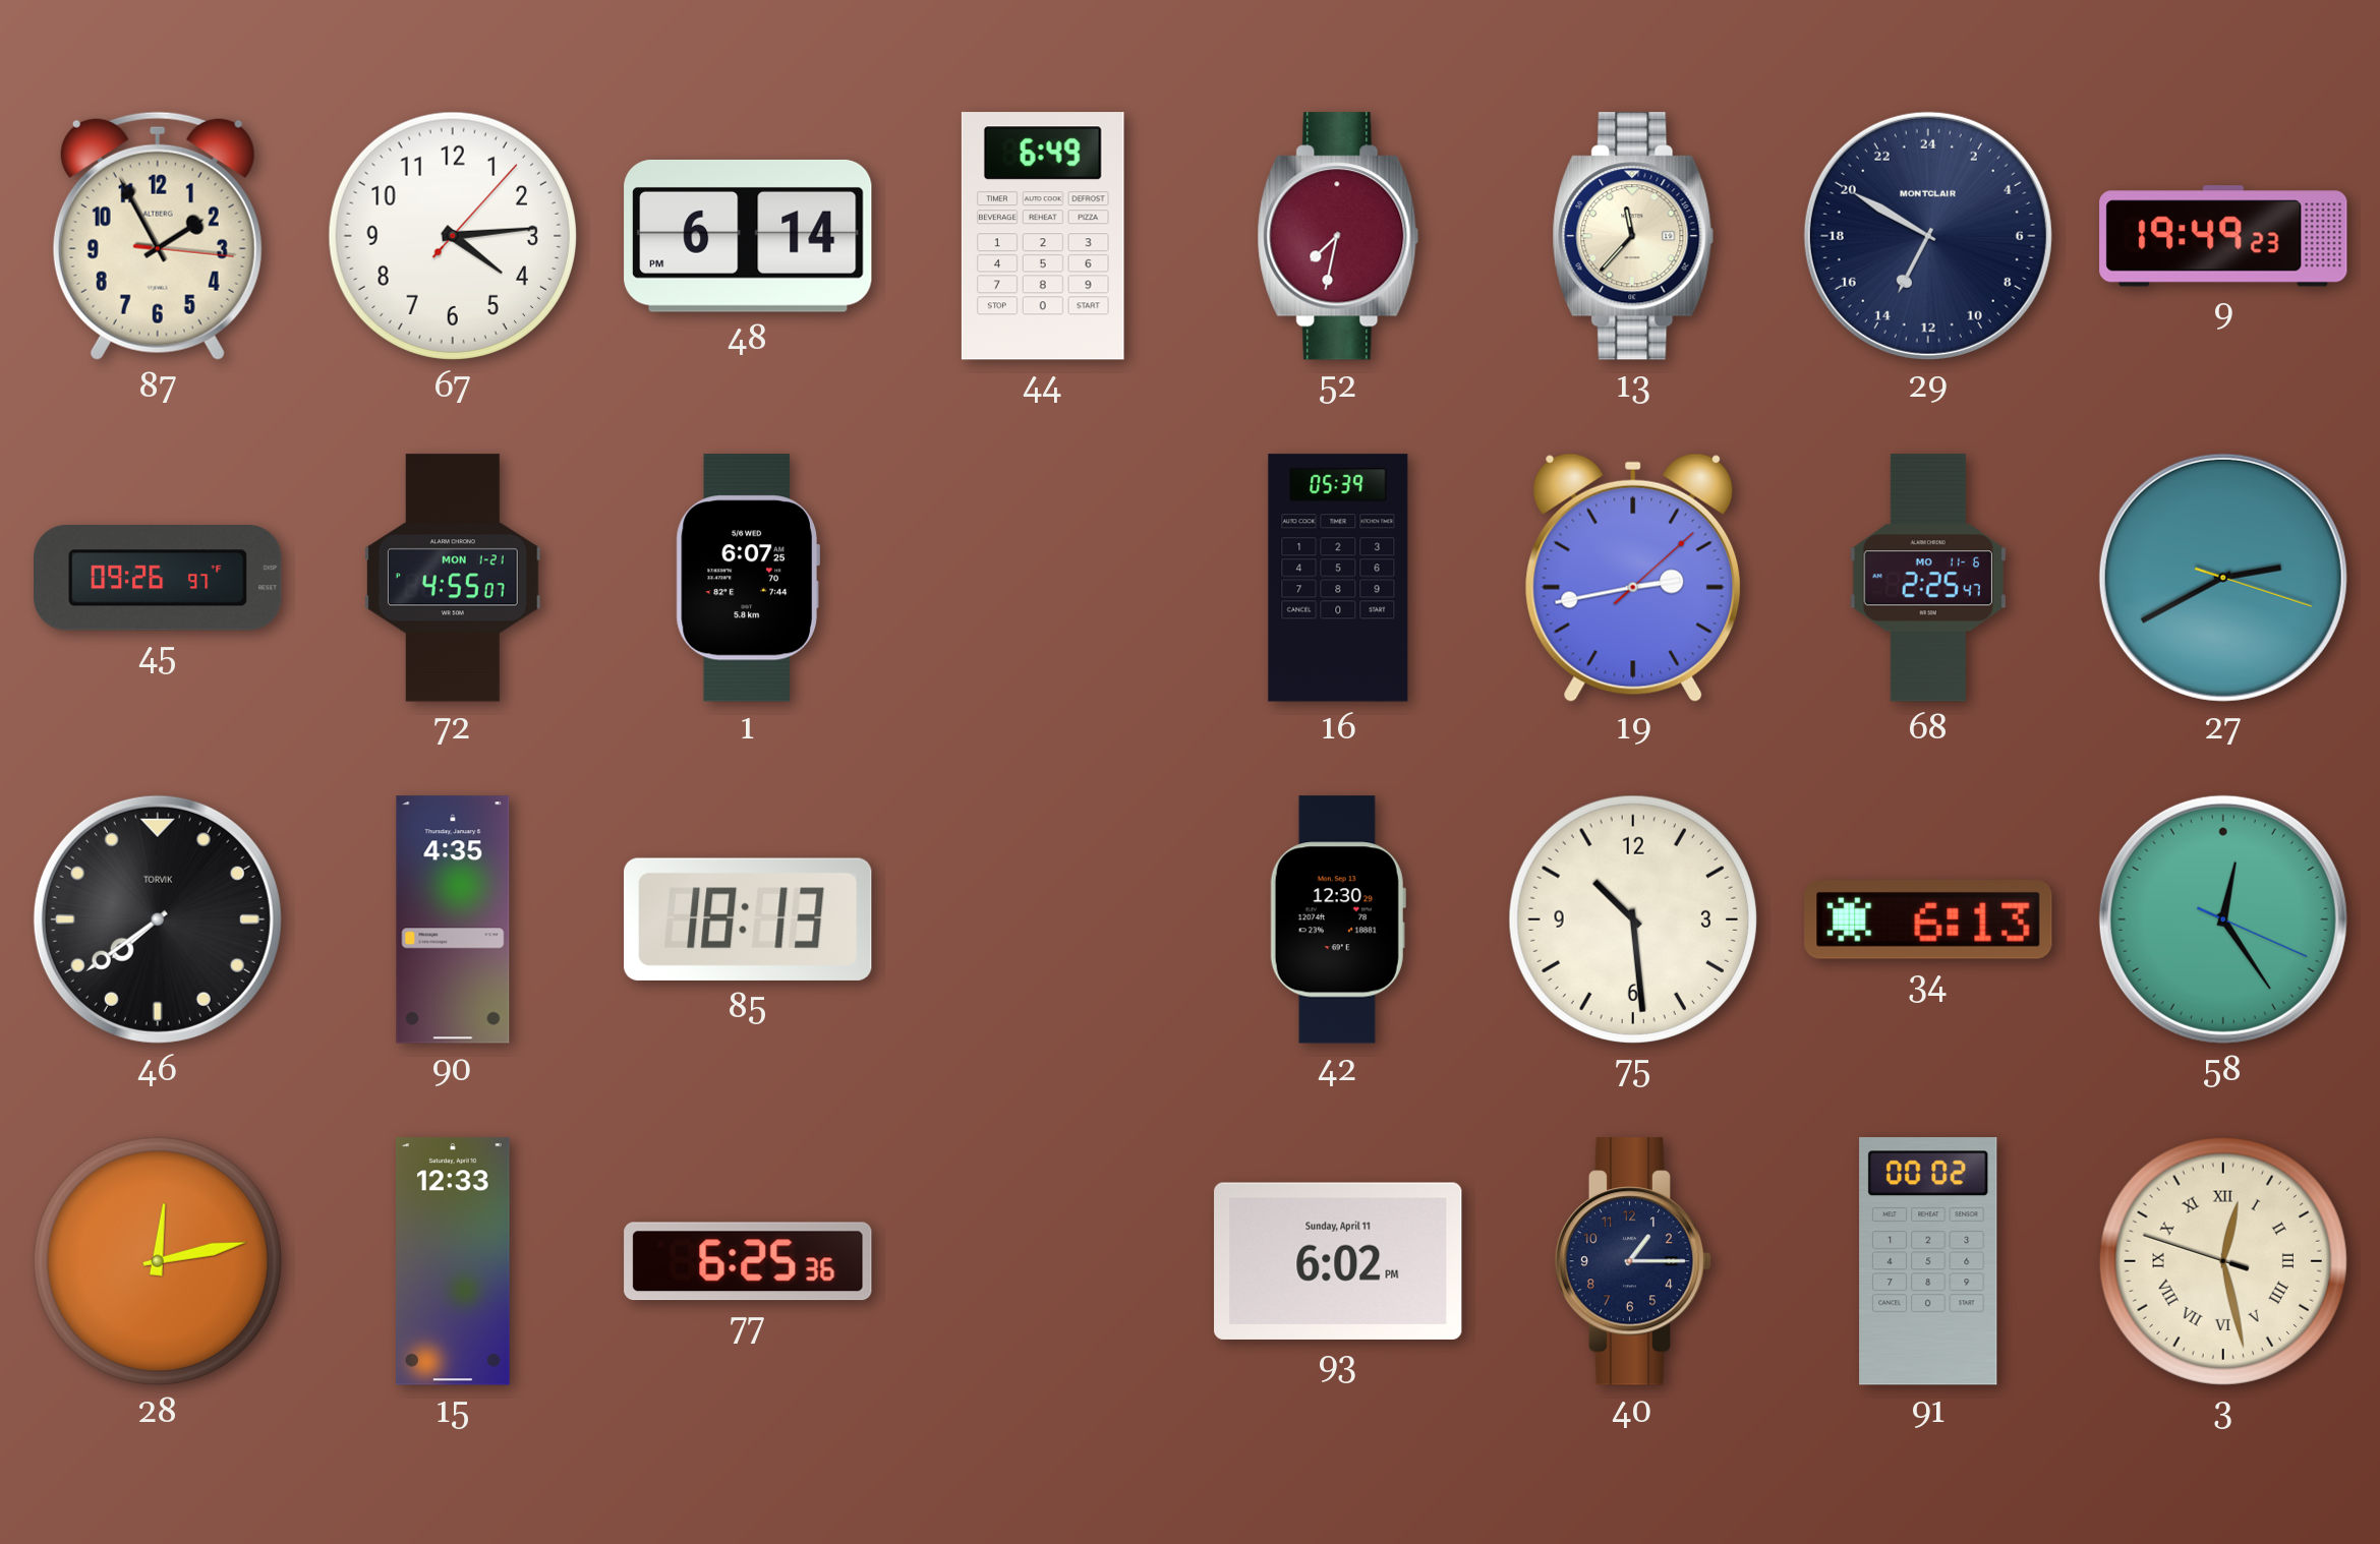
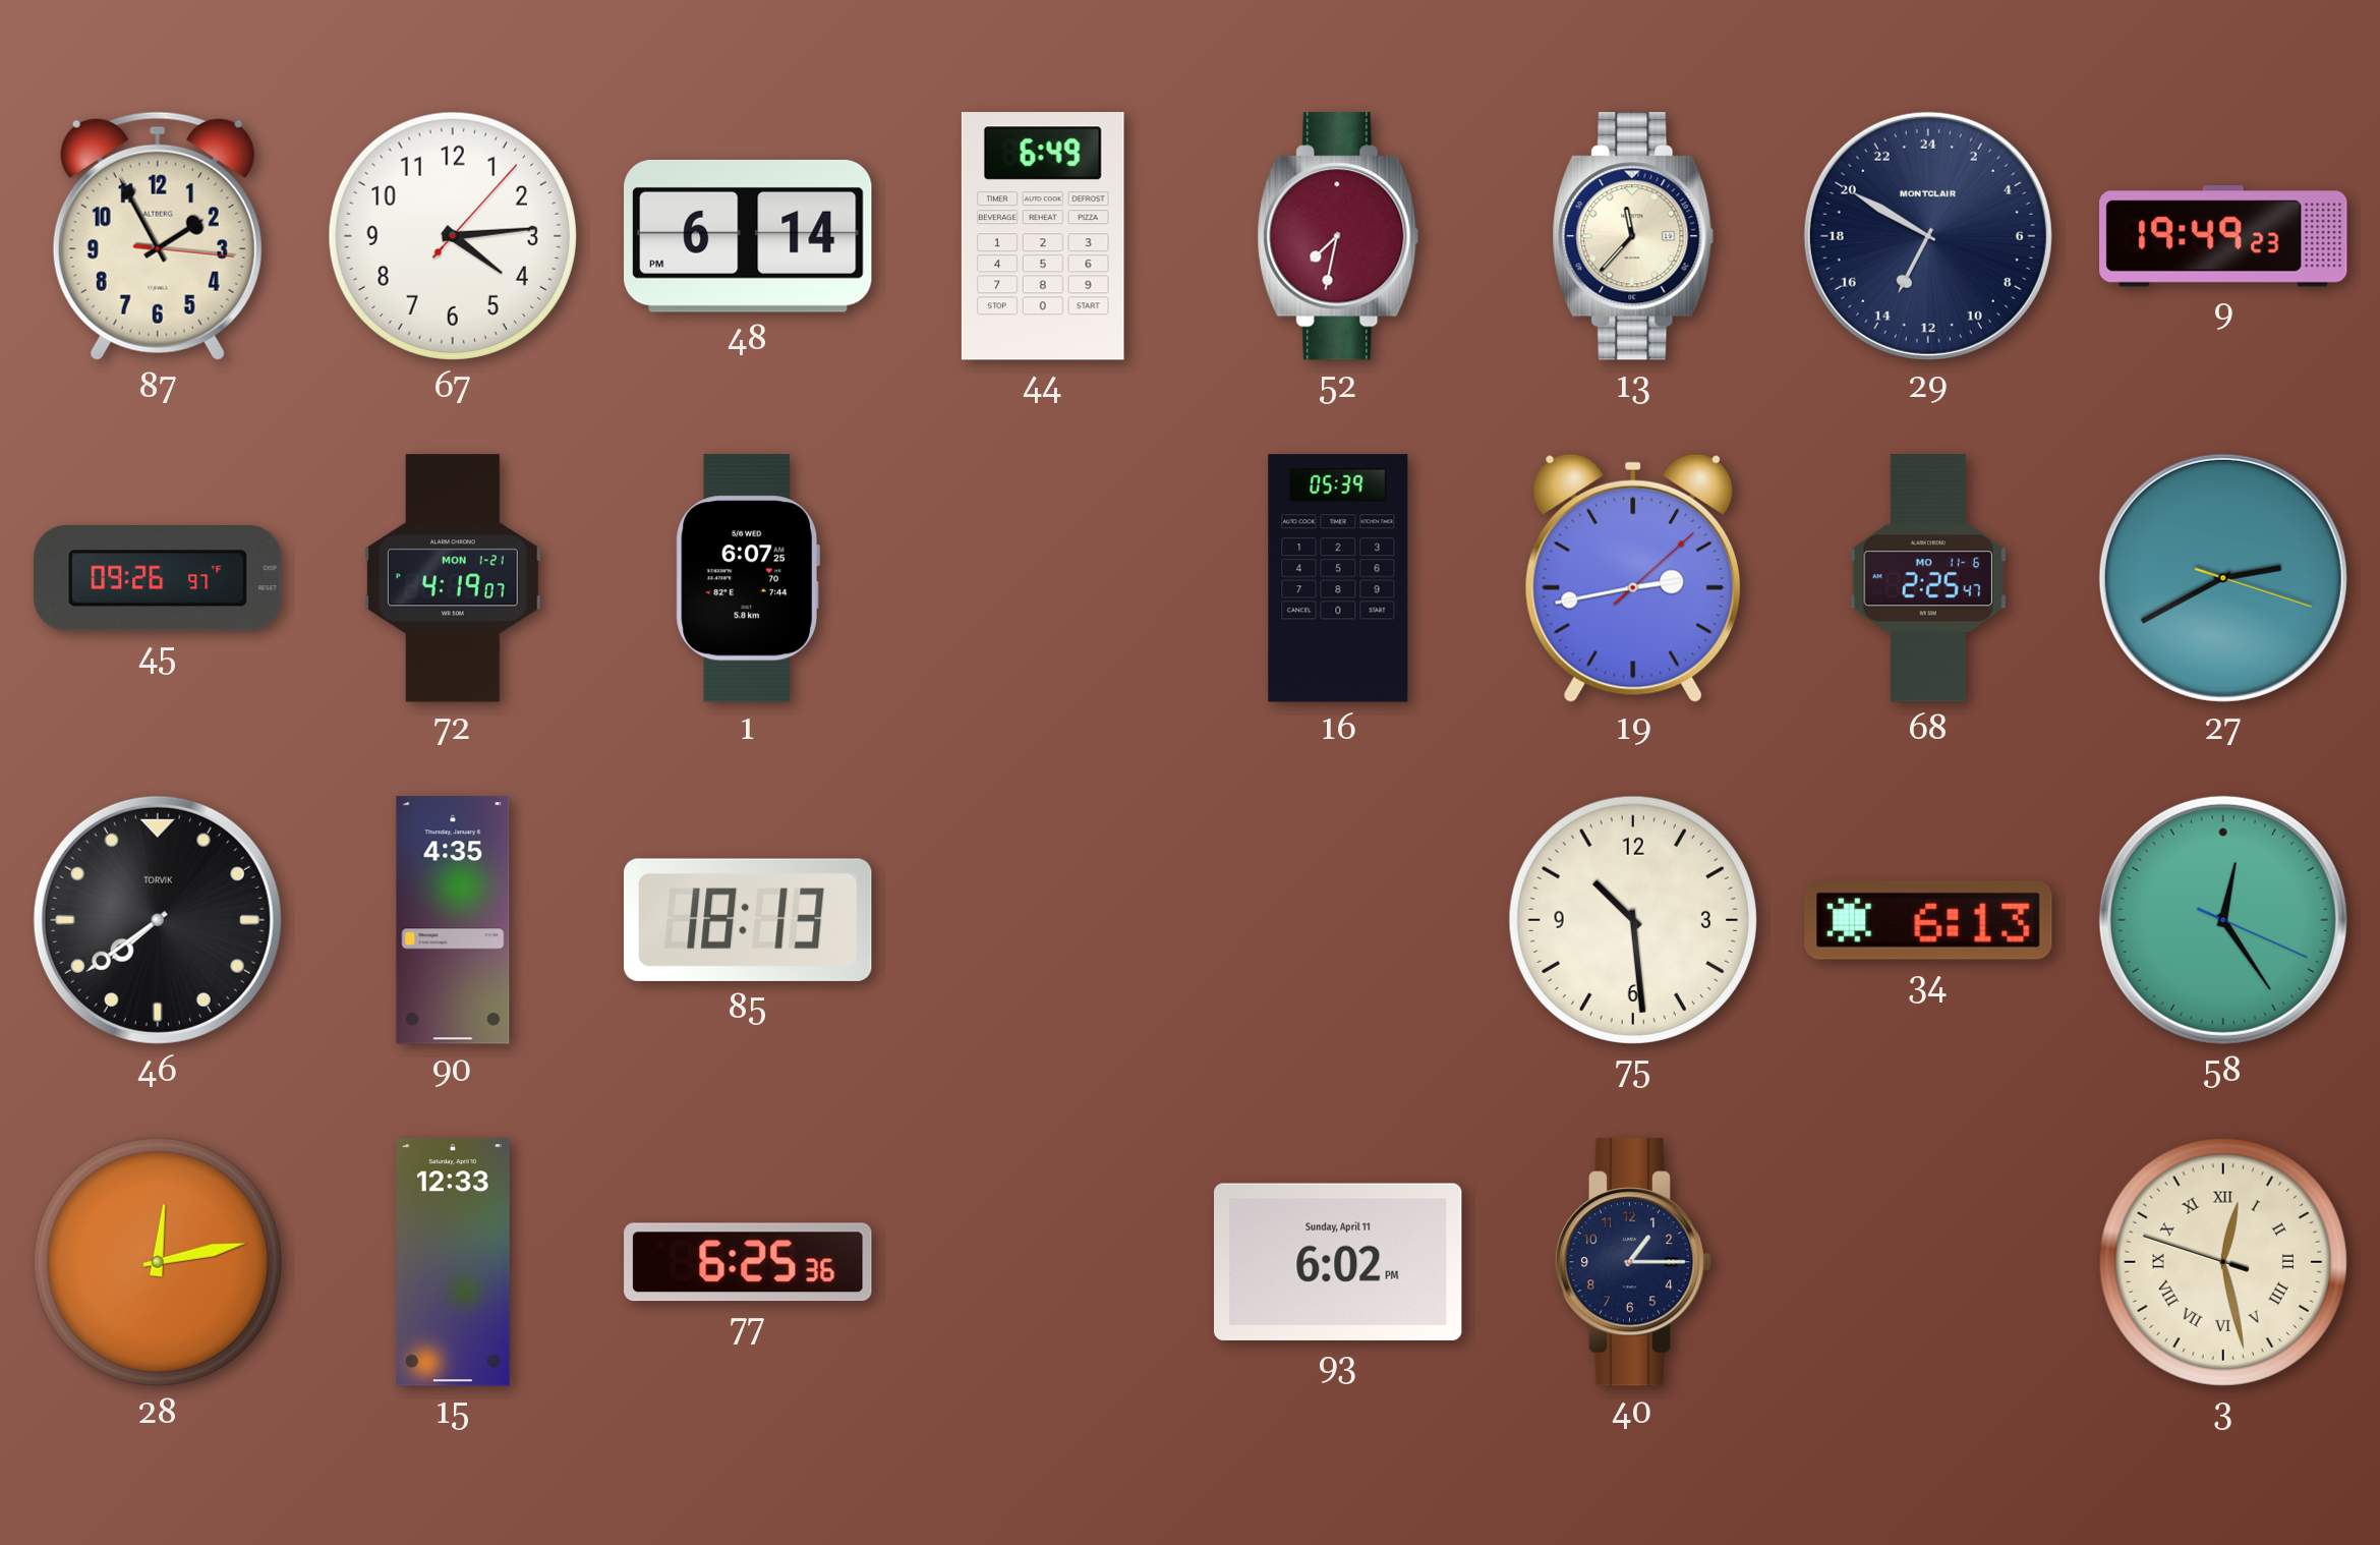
72: 4:55 -> 4:19 (454, 578)
42: 12:30 -> none (1338, 919)
91: 00:02 -> none (1928, 1261)
